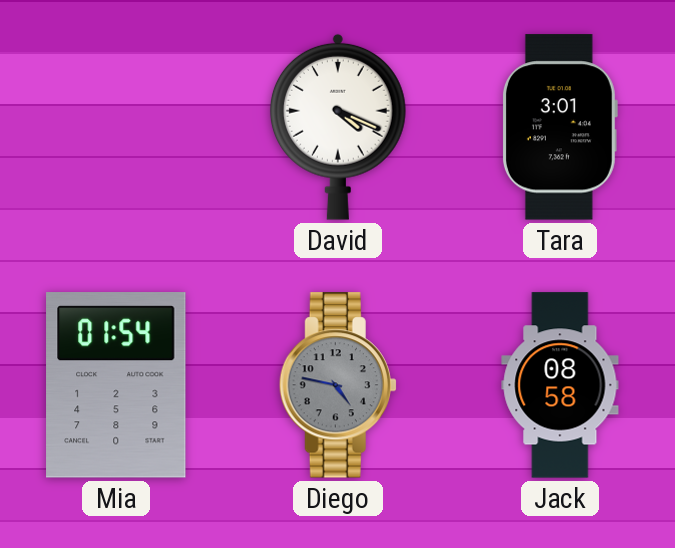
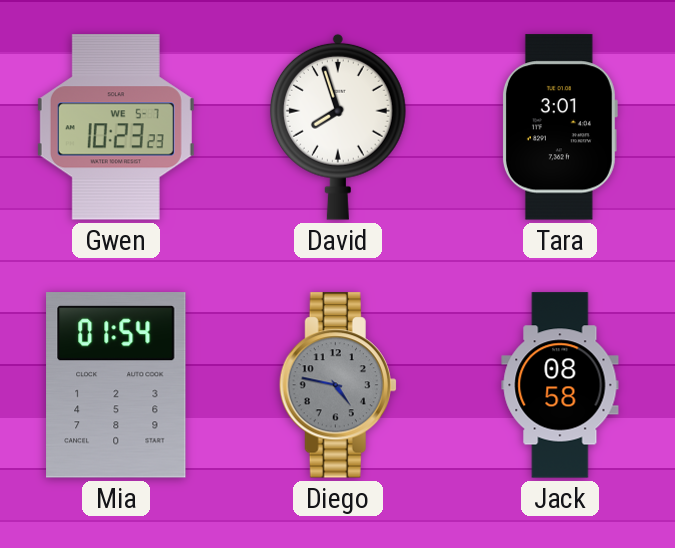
Gwen: none -> 10:23 (116, 127)
David: 4:19 -> 7:57 (338, 127)
